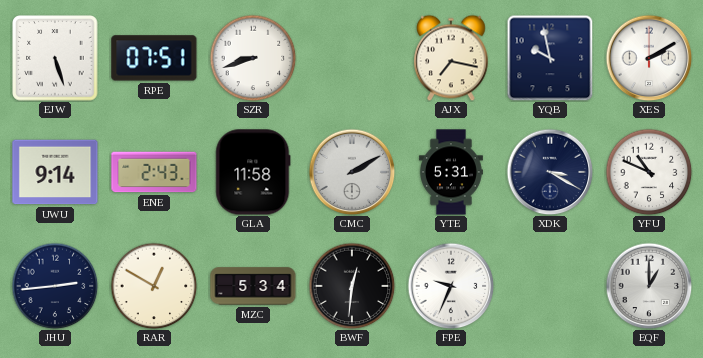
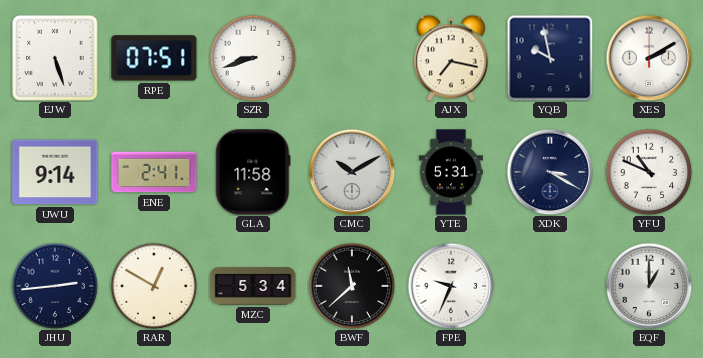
ENE: 2:43 -> 2:41 (154, 172)
CMC: 2:10 -> 10:10 (352, 172)
BWF: 12:31 -> 11:38 (352, 286)
